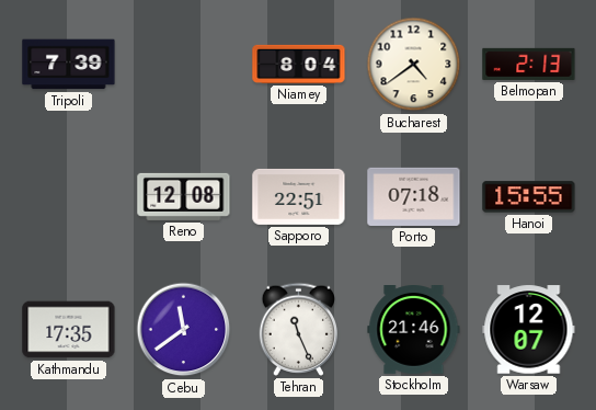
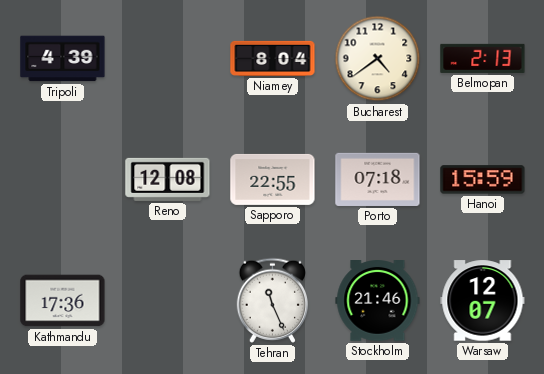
Tripoli: 7:39 -> 4:39 (63, 59)
Sapporo: 22:51 -> 22:55 (273, 179)
Hanoi: 15:55 -> 15:59 (483, 180)
Kathmandu: 17:35 -> 17:36 (63, 301)
Cebu: 11:39 -> none (184, 330)
